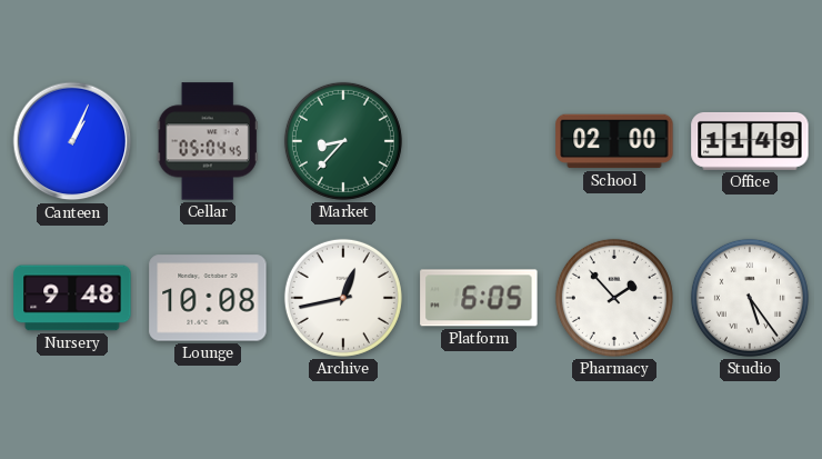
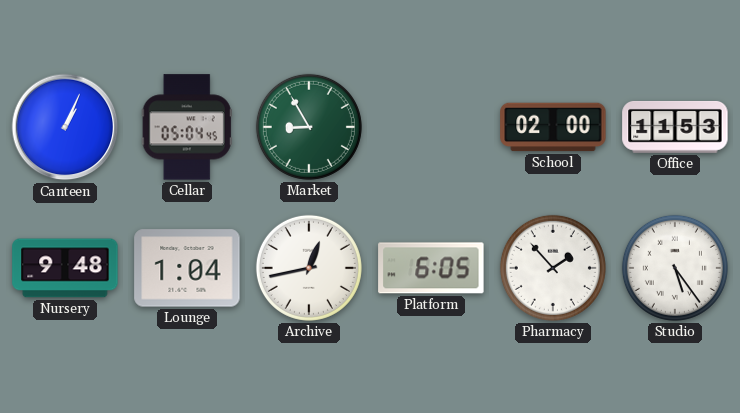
Market: 8:37 -> 8:55 (309, 127)
Office: 11:49 -> 11:53 (675, 127)
Lounge: 10:08 -> 1:04 (187, 268)
